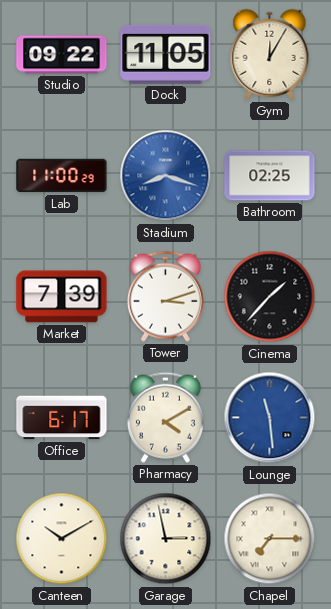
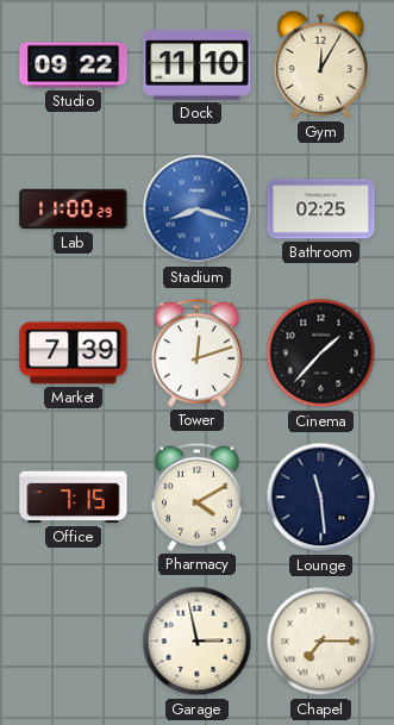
Dock: 11:05 -> 11:10 (198, 64)
Tower: 3:12 -> 12:12 (196, 352)
Office: 6:17 -> 7:15 (74, 498)
Lounge dial: blue -> navy (321, 498)
Canteen: 10:10 -> none (62, 539)
